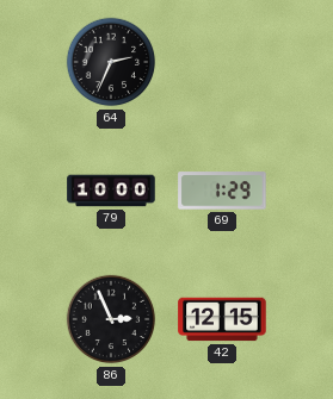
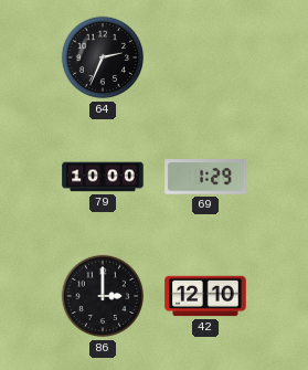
86: 2:56 -> 3:00 (103, 296)
42: 12:15 -> 12:10 (205, 296)
